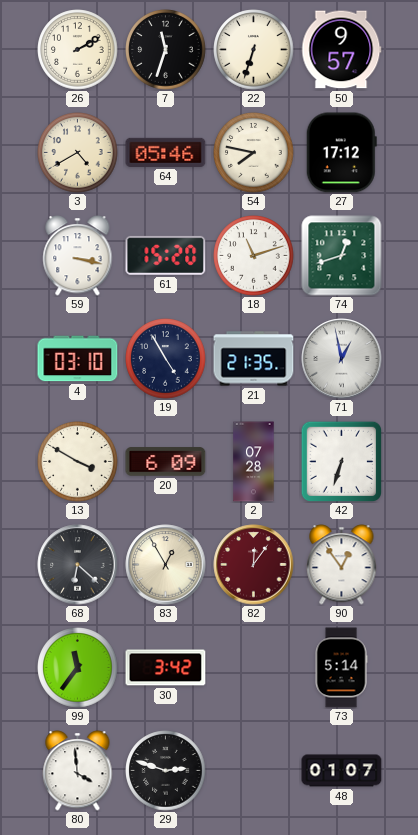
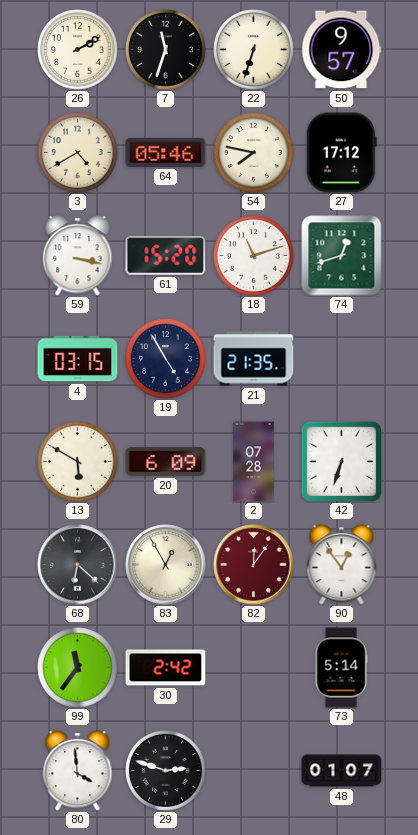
4: 03:10 -> 03:15 (78, 359)
71: 12:58 -> none (342, 359)
13: 3:50 -> 5:50 (78, 462)
30: 3:42 -> 2:42 (166, 668)
